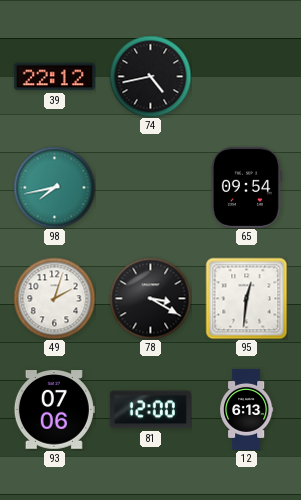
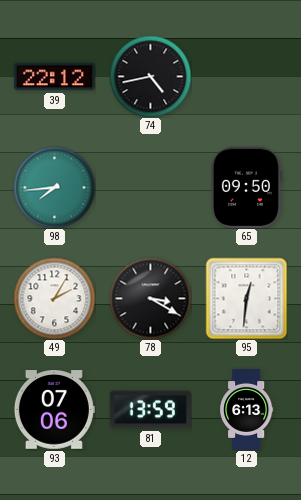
98: 7:43 -> 7:44 (54, 187)
65: 09:54 -> 09:50 (246, 187)
49: 2:03 -> 2:05 (54, 298)
81: 12:00 -> 13:59 (150, 410)
